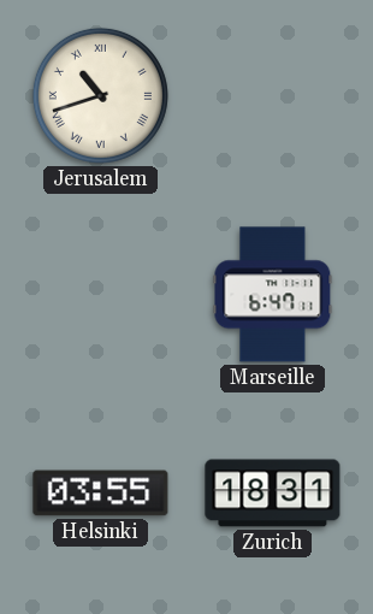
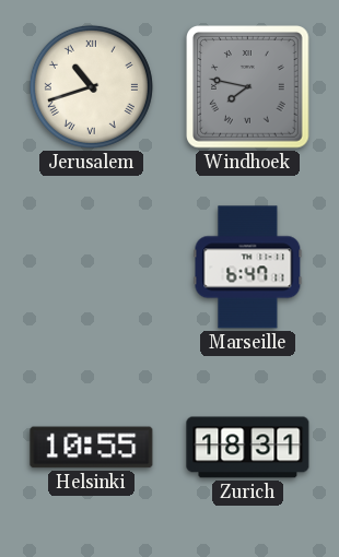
Windhoek: none -> 7:47 (248, 87)
Helsinki: 03:55 -> 10:55 (92, 448)
